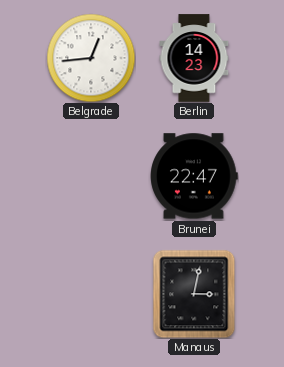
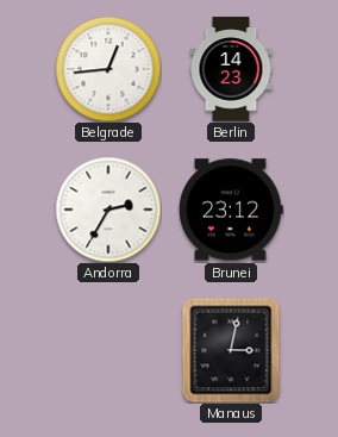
Andorra: none -> 2:35 (108, 210)
Brunei: 22:47 -> 23:12 (231, 210)
